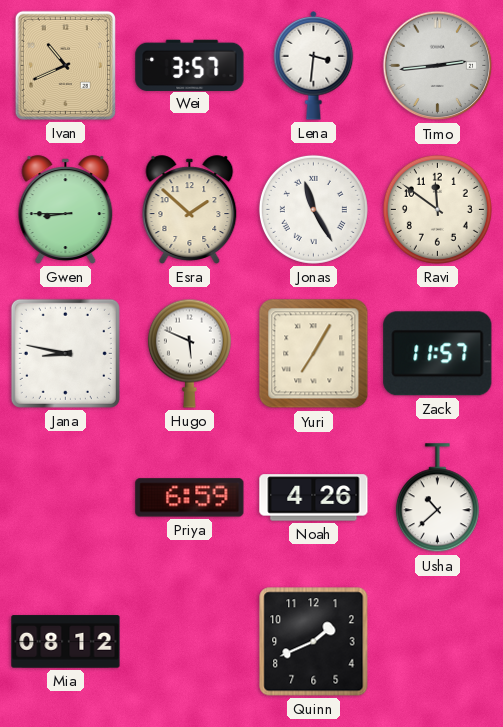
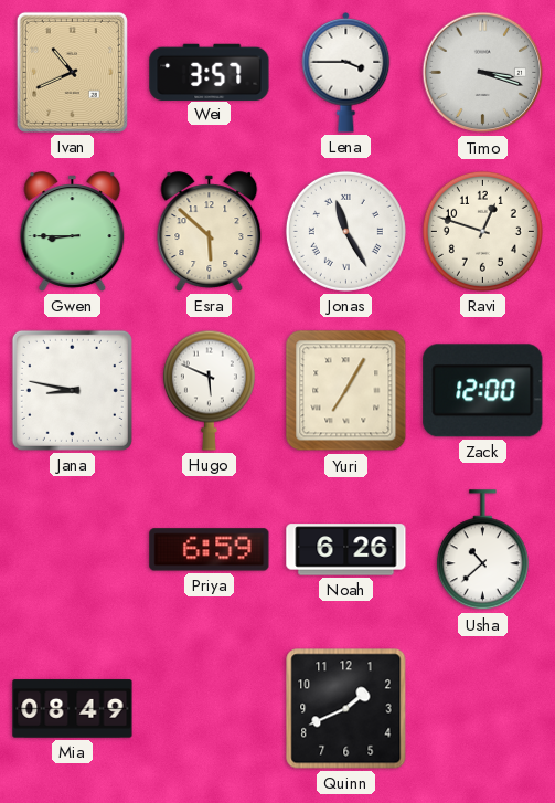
Lena: 3:31 -> 3:45 (346, 73)
Timo: 2:44 -> 3:18 (483, 73)
Esra: 1:52 -> 5:52 (210, 232)
Ravi: 11:51 -> 12:48 (482, 231)
Zack: 11:57 -> 12:00 (483, 391)
Noah: 4:26 -> 6:26 (346, 550)
Mia: 08:12 -> 08:49 (73, 709)
